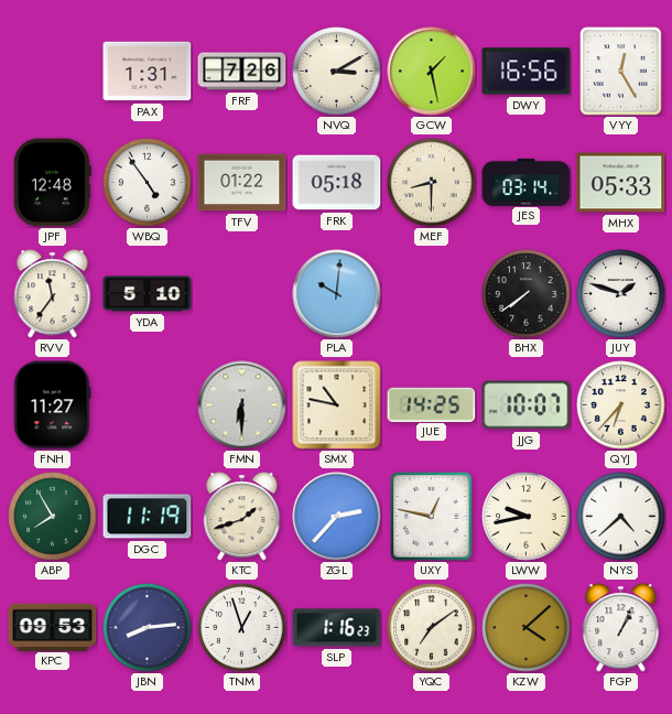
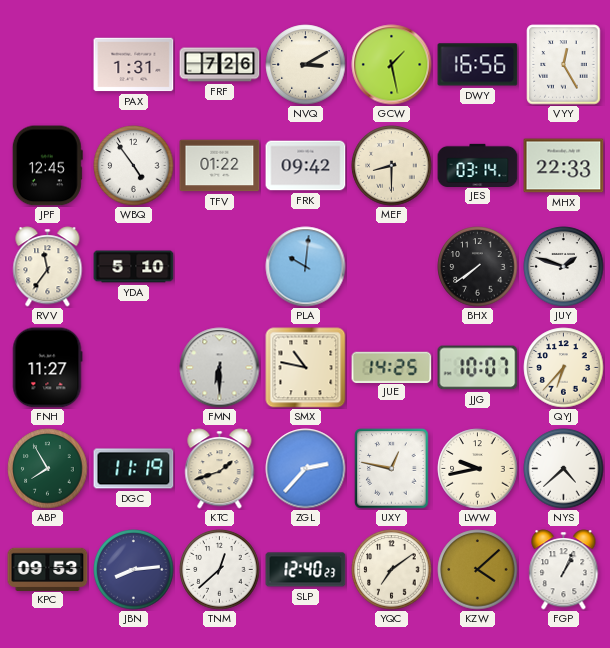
JPF: 12:48 -> 12:45 (47, 166)
FRK: 05:18 -> 09:42 (306, 166)
MHX: 05:33 -> 22:33 (564, 166)
TNM: 12:57 -> 12:38 (220, 570)
SLP: 1:16 -> 12:40 (306, 570)
